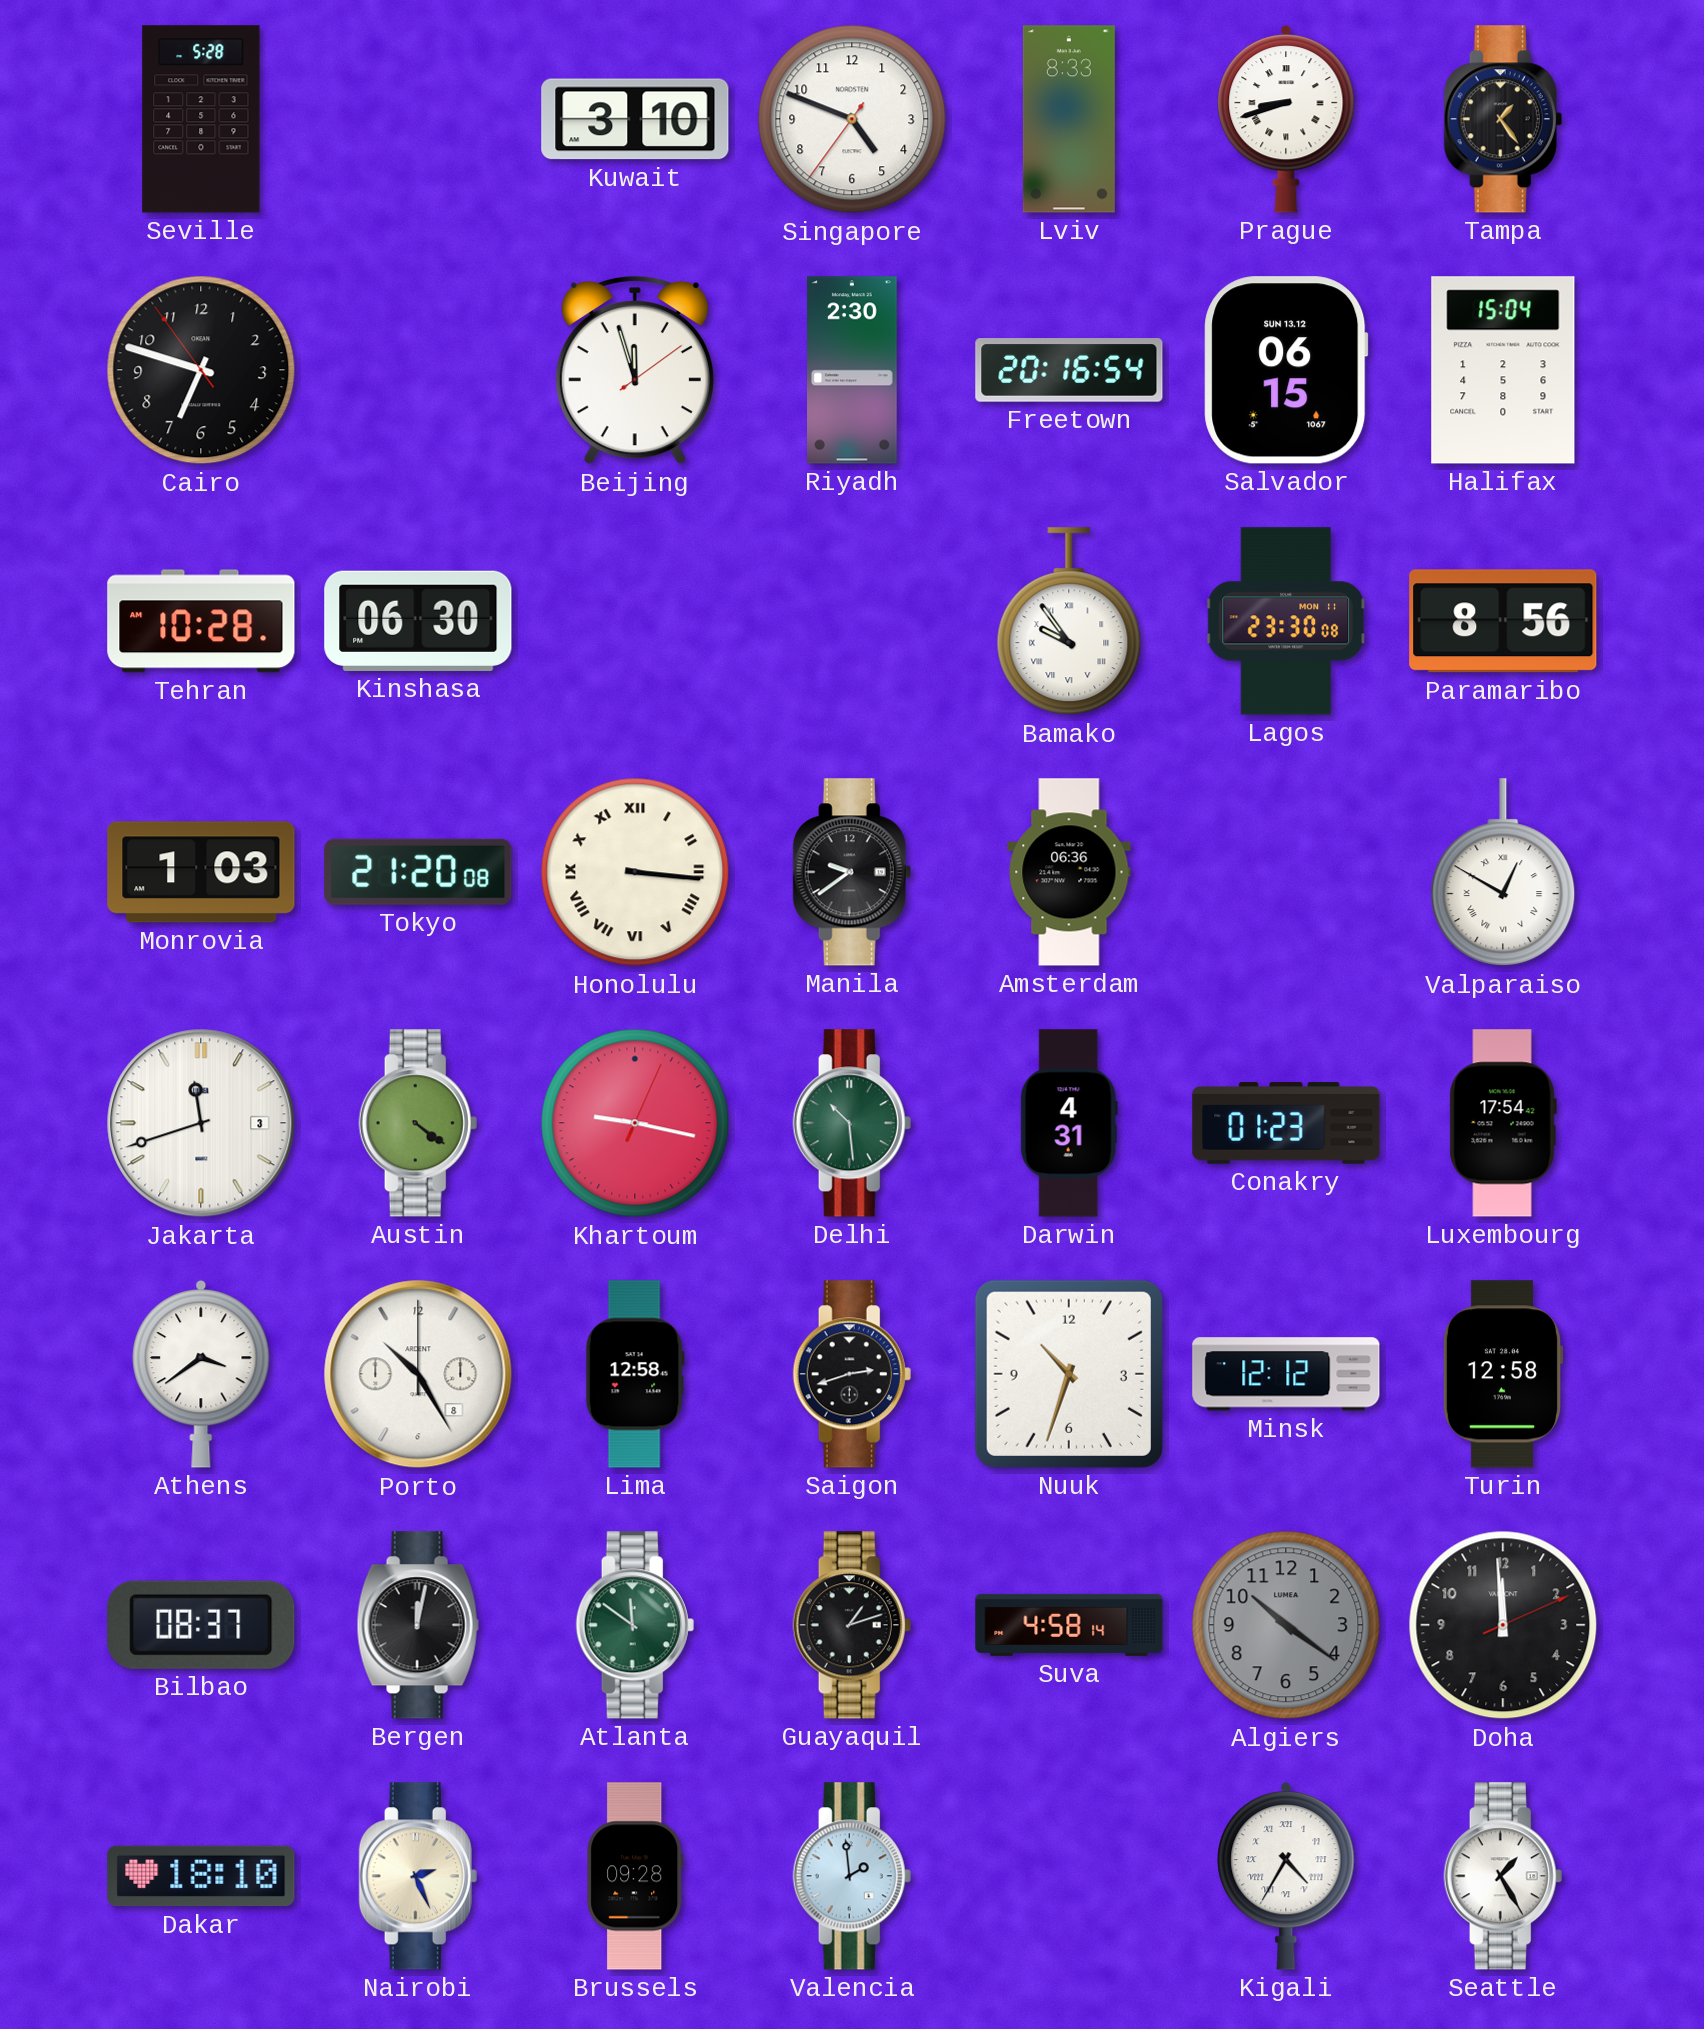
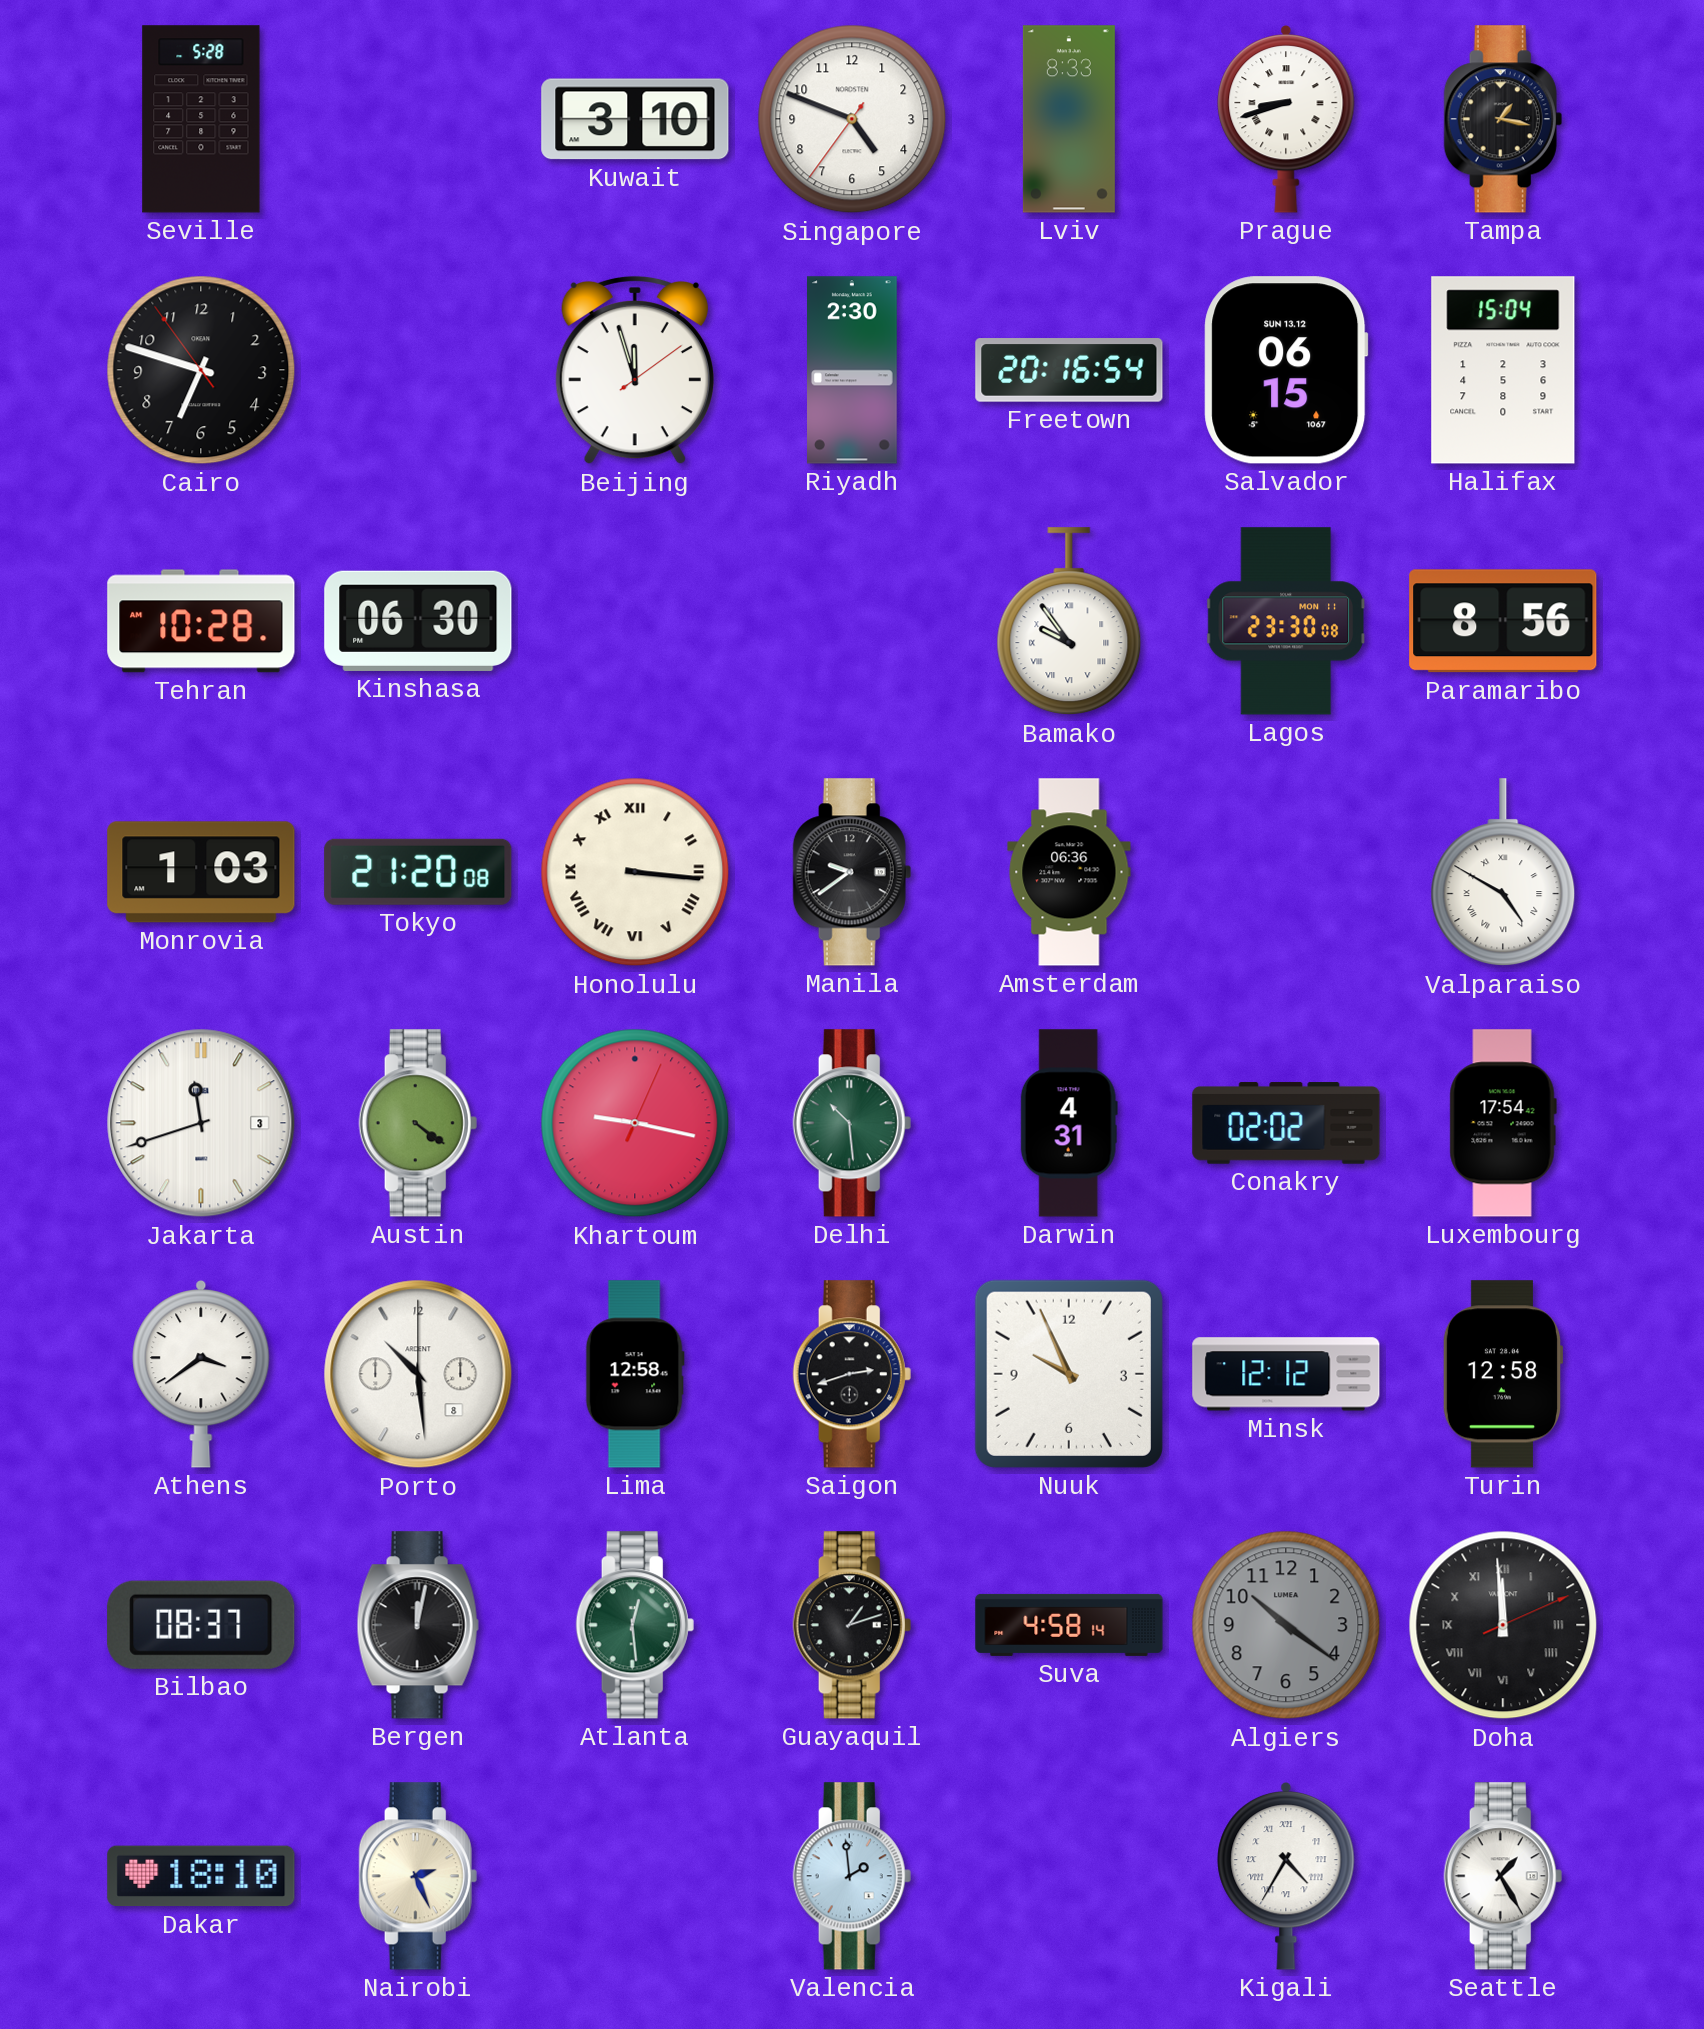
Tampa: 1:24 -> 1:17 (1503, 119)
Valparaiso: 12:50 -> 4:50 (1503, 873)
Conakry: 01:23 -> 02:02 (1286, 1123)
Porto: 10:25 -> 10:29 (418, 1374)
Nuuk: 10:33 -> 9:56 (1069, 1374)
Atlanta: 11:51 -> 12:29 (635, 1625)
Doha numerals: Arabic -> Roman (1503, 1625)
Brussels: 09:28 -> none (635, 1876)
